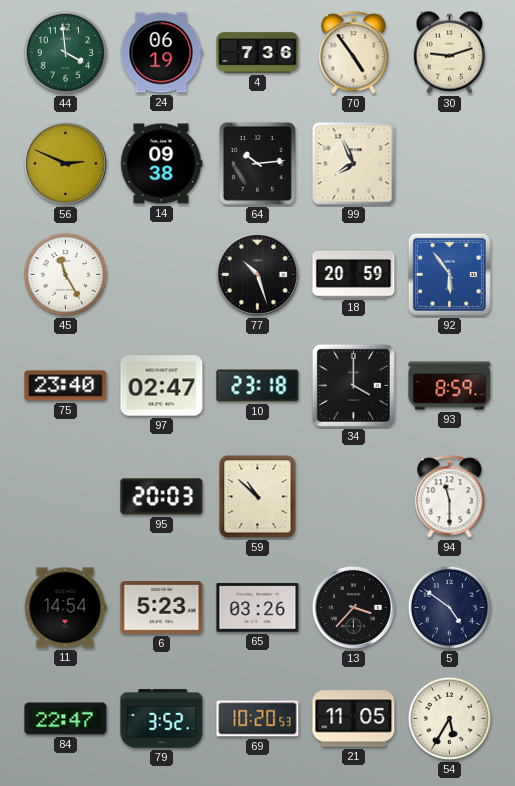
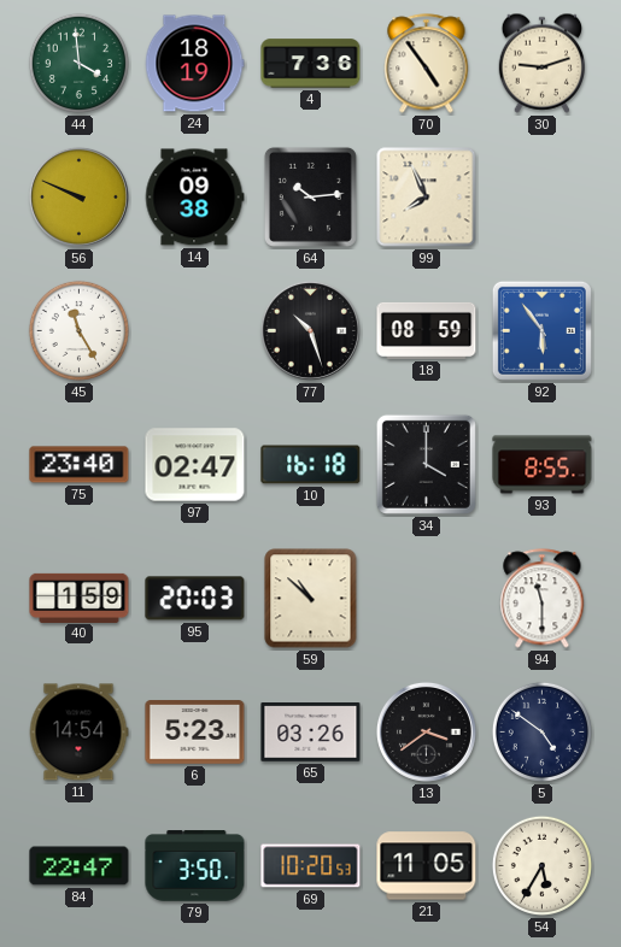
24: 06:19 -> 18:19 (194, 64)
56: 2:49 -> 9:49 (78, 196)
18: 20:59 -> 08:59 (427, 330)
10: 23:18 -> 16:18 (311, 465)
93: 8:59 -> 8:55 (543, 465)
40: none -> 1:59 (80, 598)
13: 3:37 -> 3:39 (426, 731)
79: 3:52 -> 3:50 (195, 866)
